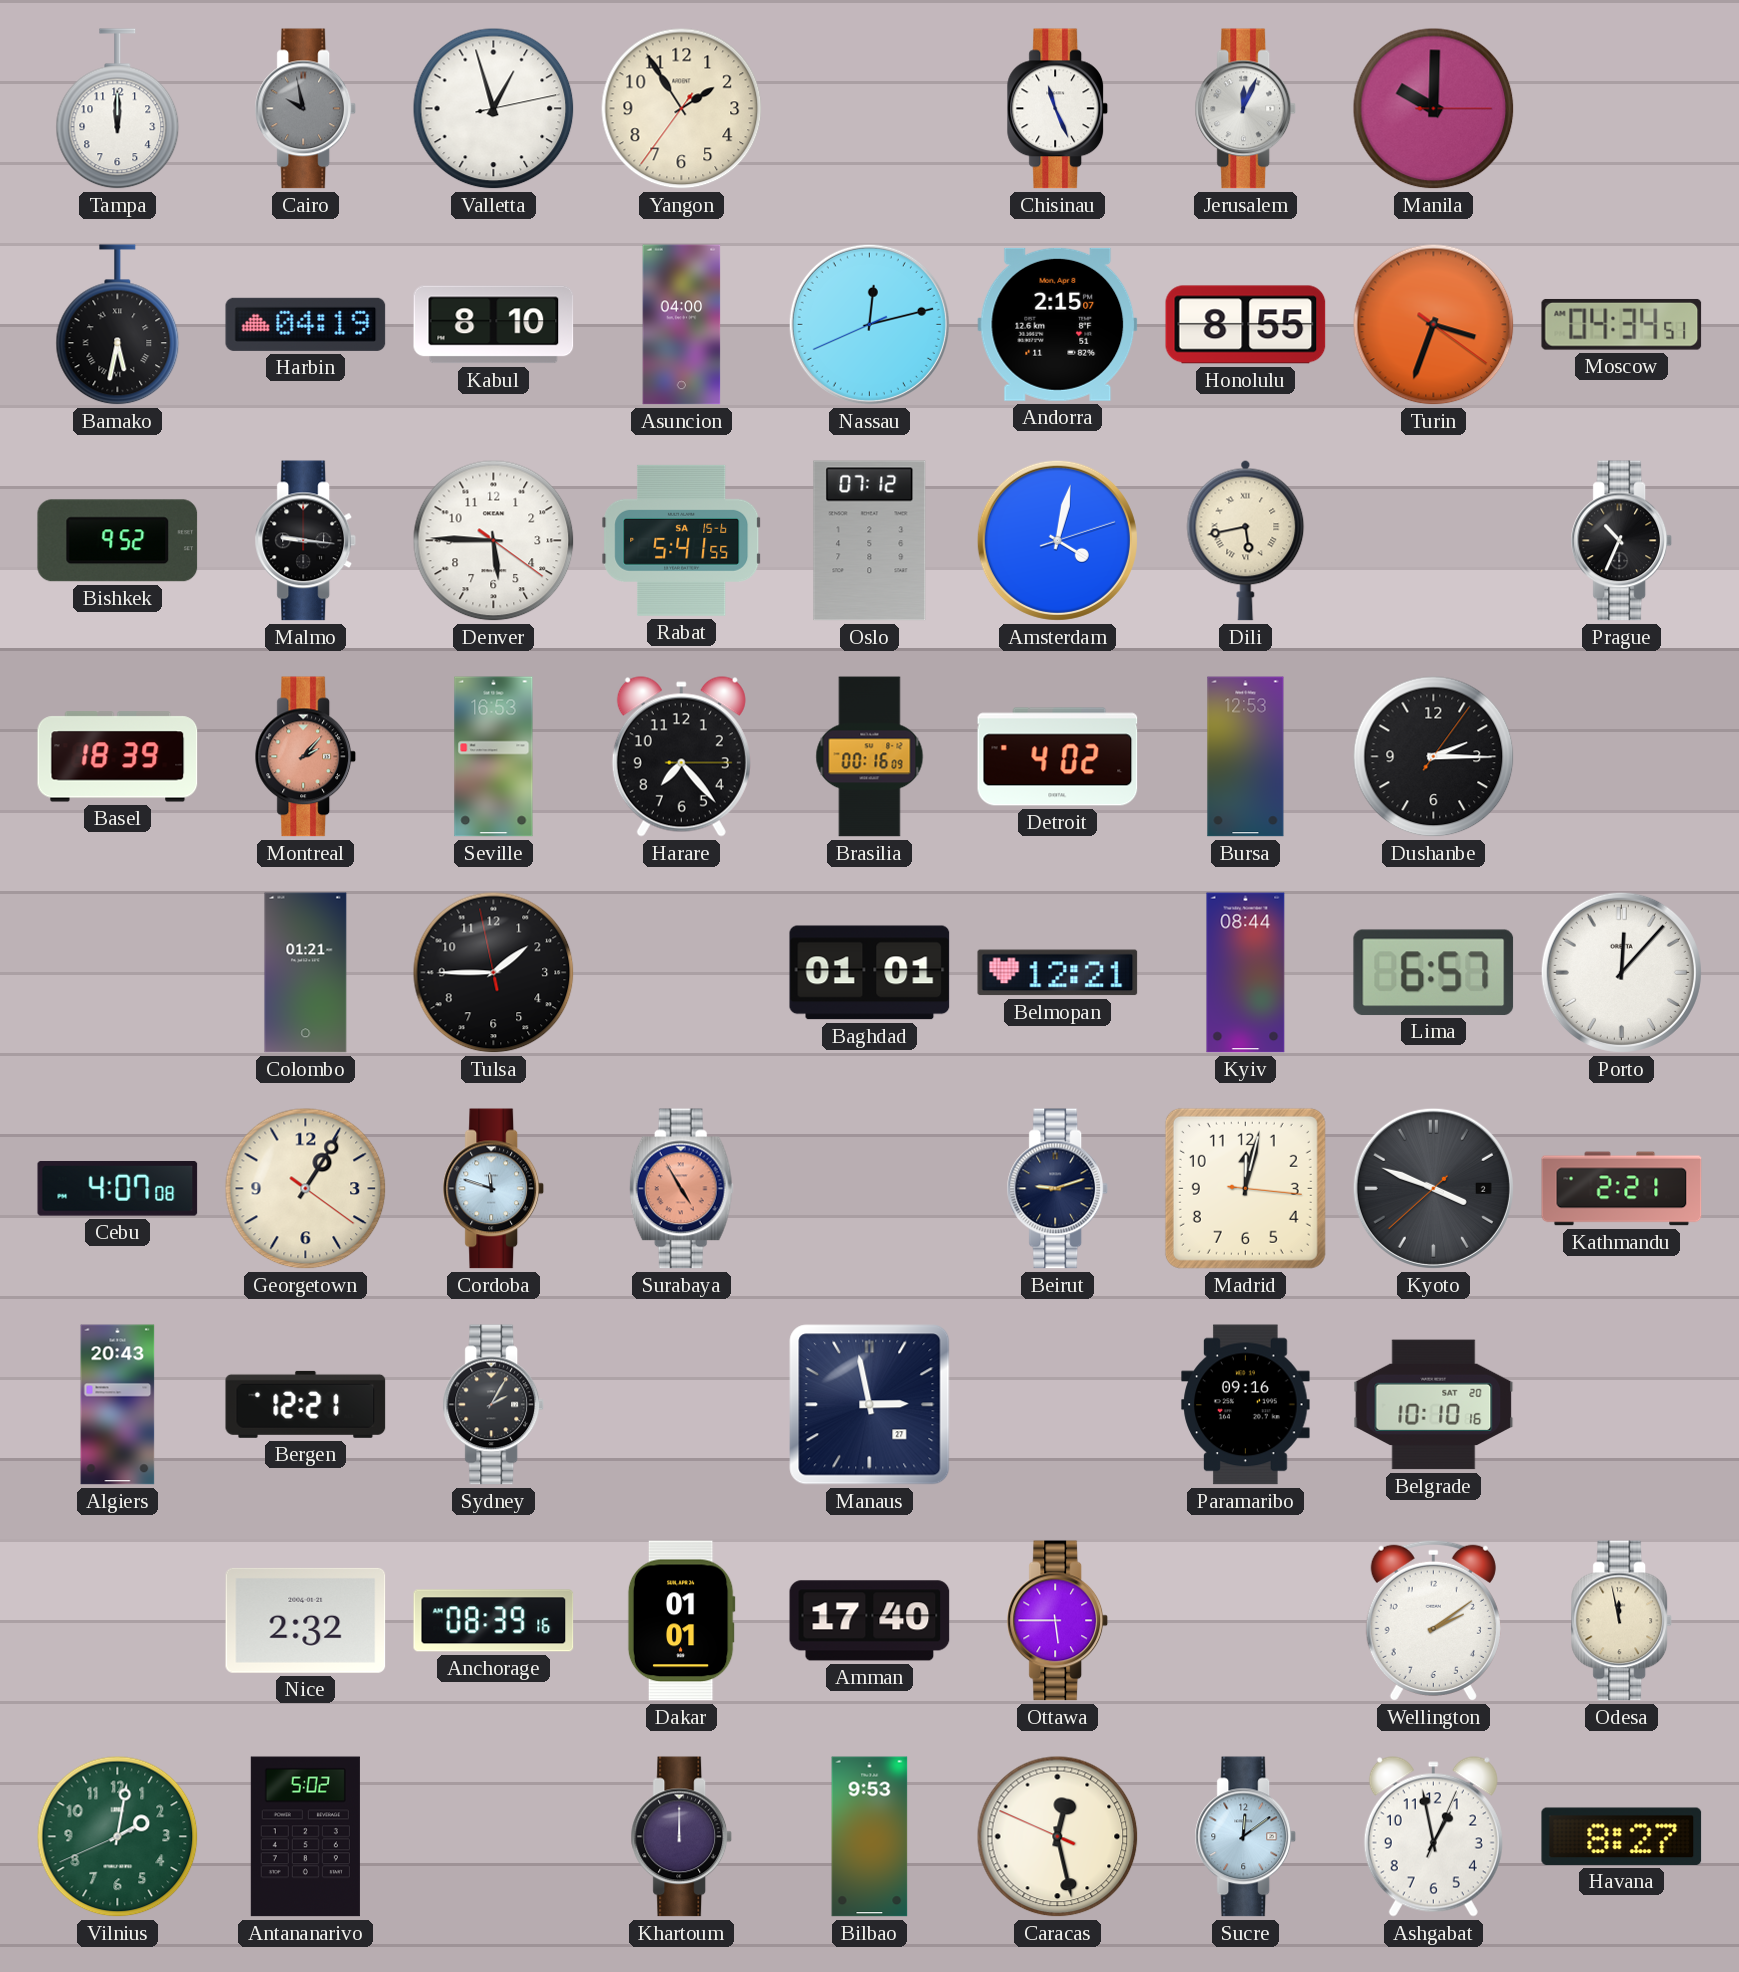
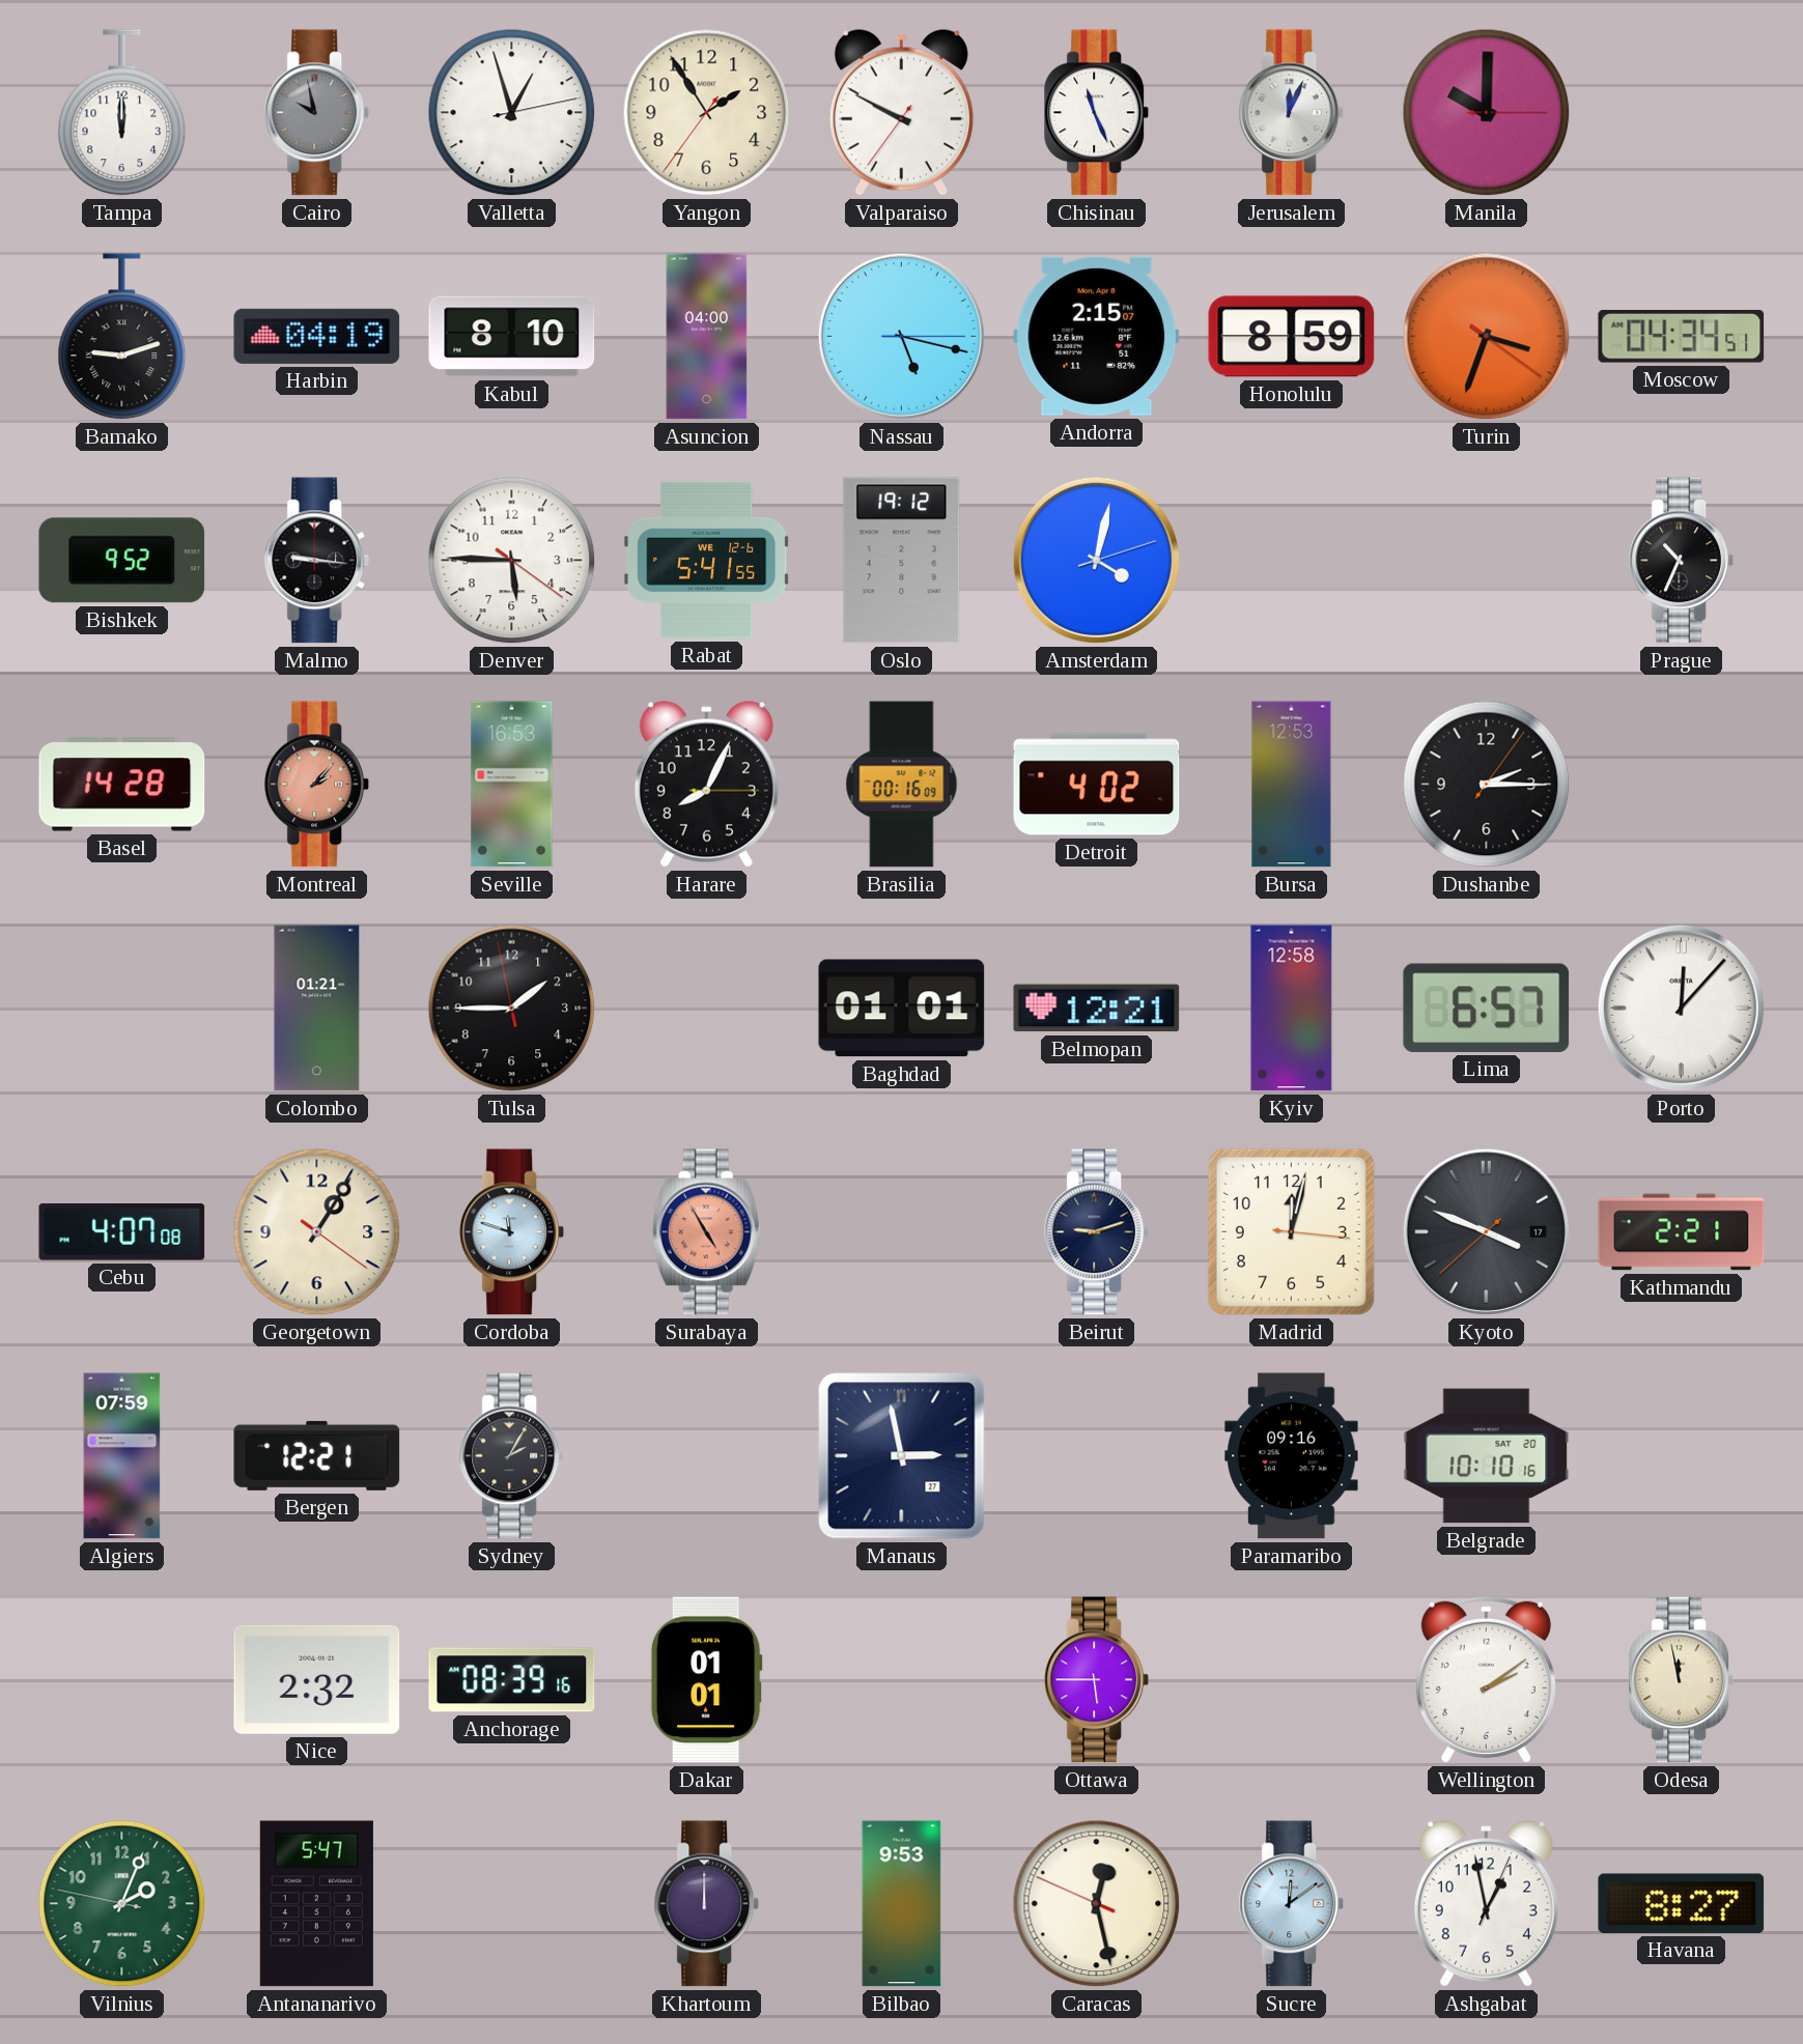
Valparaiso: none -> 9:49 (901, 113)
Bamako: 5:32 -> 9:12 (122, 337)
Nassau: 12:12 -> 5:17 (901, 336)
Honolulu: 8:55 -> 8:59 (1292, 337)
Rabat date: SA 15-6 -> WE 12-6 (707, 560)
Oslo: 07:12 -> 19:12 (902, 561)
Dili: 5:43 -> none (1246, 540)
Basel: 18:39 -> 14:28 (122, 785)
Harare: 7:23 -> 8:04 (706, 785)
Kyiv: 08:44 -> 12:58 (1292, 1009)
Kyoto date: 2 -> 17 (1486, 1231)
Algiers: 20:43 -> 07:59 (122, 1456)
Amman: 17:40 -> none (870, 1621)
Vilnius: 2:01 -> 2:03 (122, 1904)
Antananarivo: 5:02 -> 5:47 (316, 1904)
